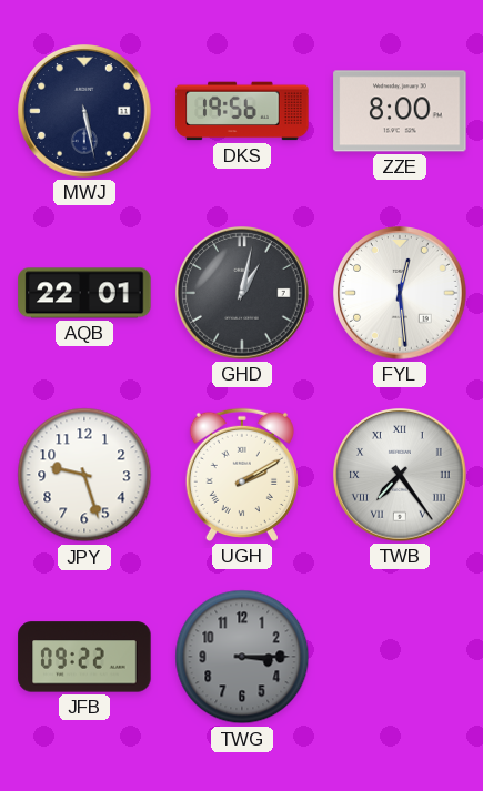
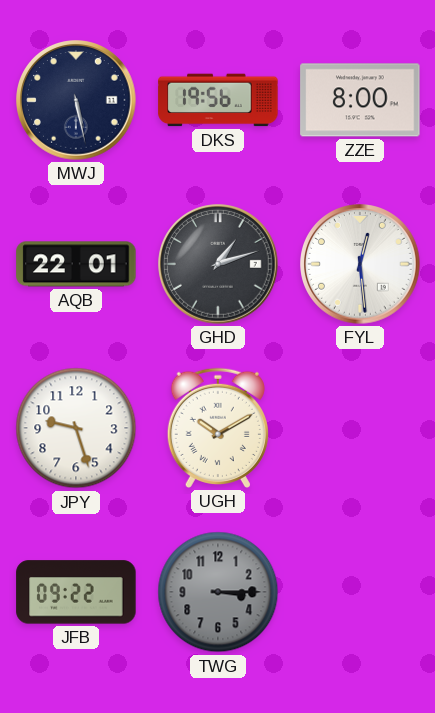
GHD: 1:02 -> 1:12 (218, 264)
UGH: 2:10 -> 10:10 (218, 428)
TWB: 7:24 -> none (400, 475)
